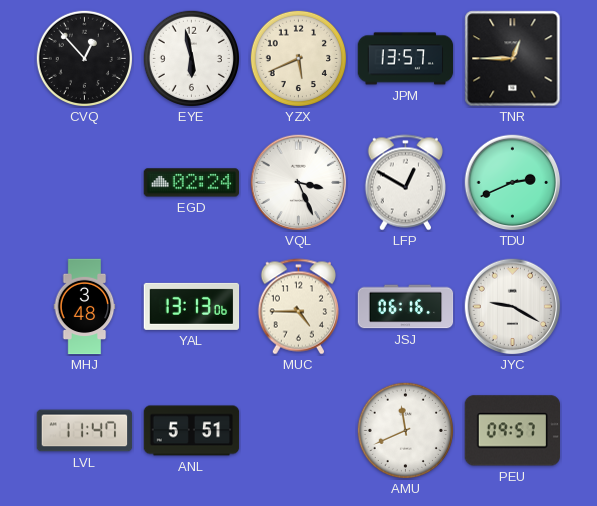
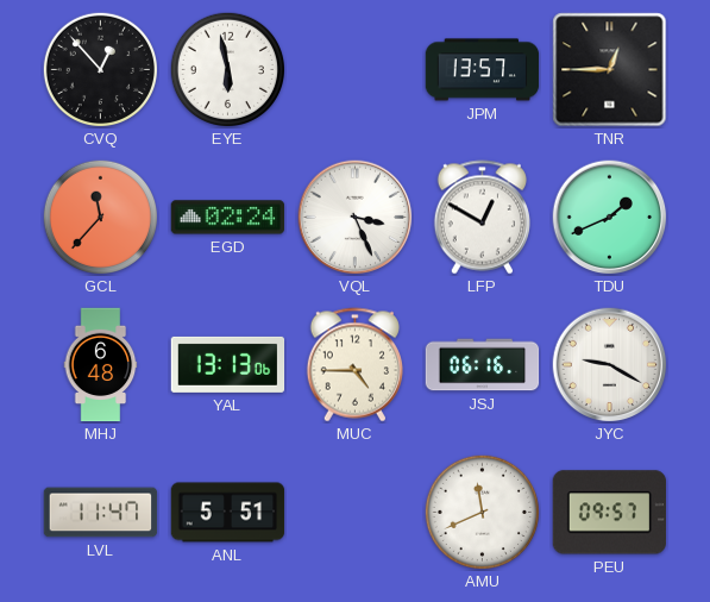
YZX: 5:41 -> none (298, 58)
GCL: none -> 11:37 (100, 217)
TDU: 2:41 -> 1:41 (610, 218)
MHJ: 3:48 -> 6:48 (101, 365)
